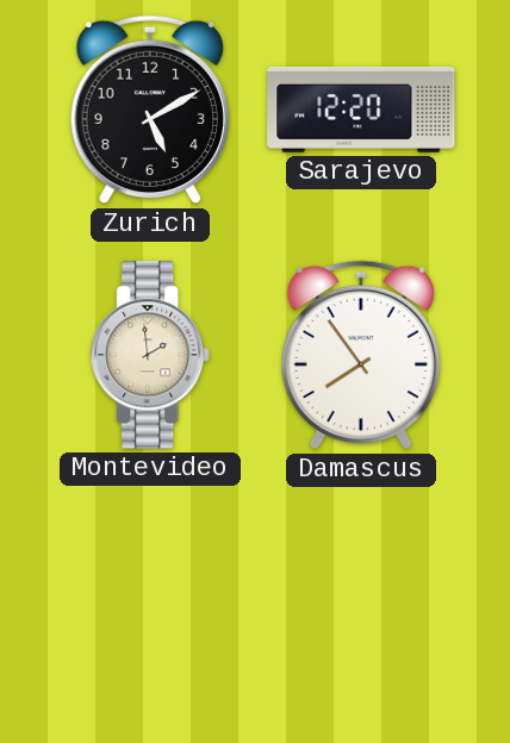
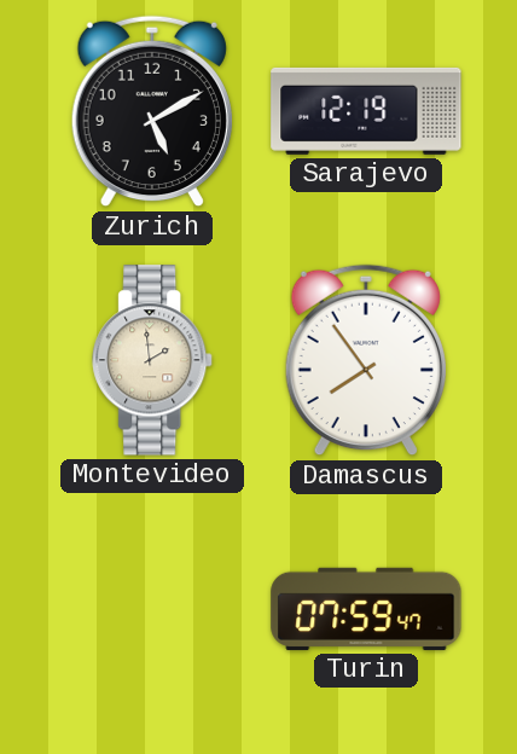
Sarajevo: 12:20 -> 12:19 (366, 111)
Turin: none -> 07:59 (366, 609)
